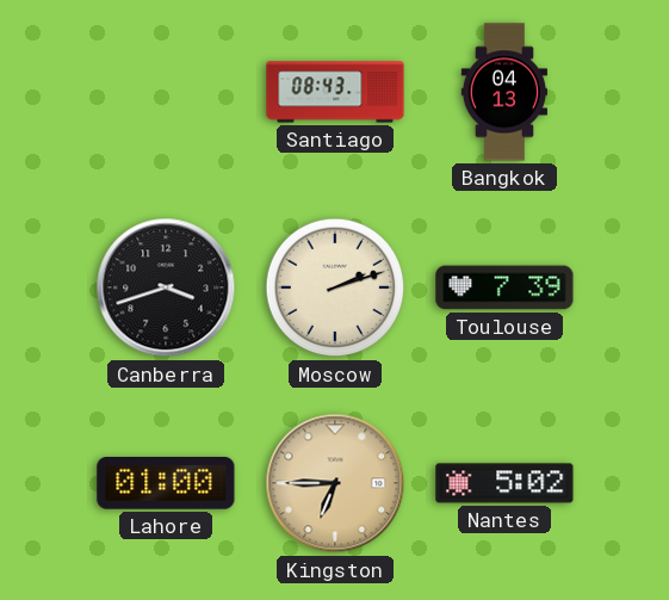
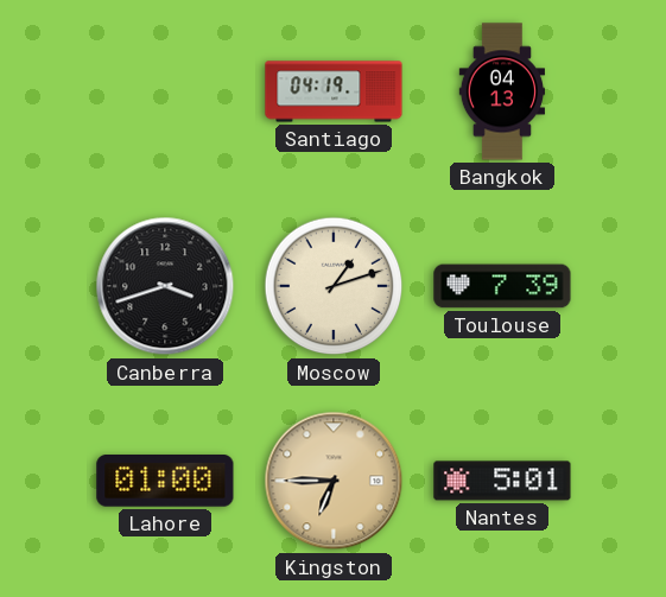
Santiago: 08:43 -> 04:19 (334, 91)
Moscow: 2:12 -> 1:12 (334, 286)
Nantes: 5:02 -> 5:01 (502, 481)
